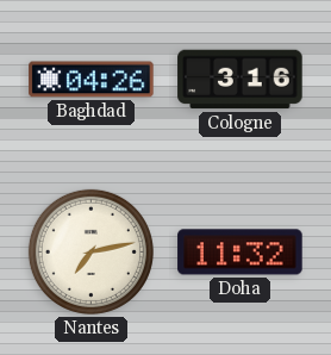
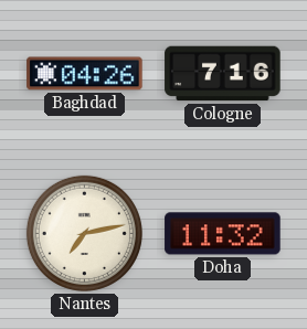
Cologne: 3:16 -> 7:16 (223, 74)
